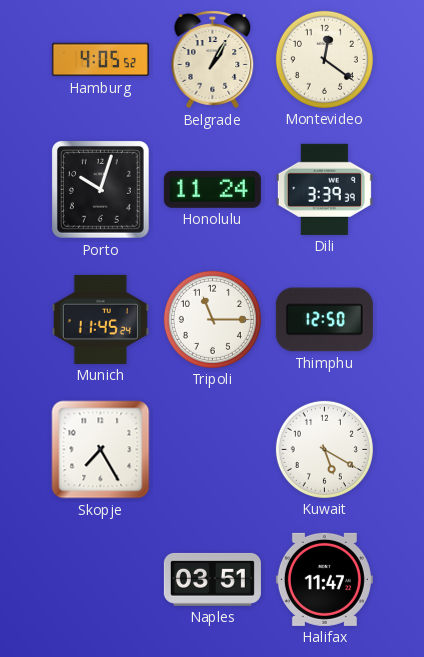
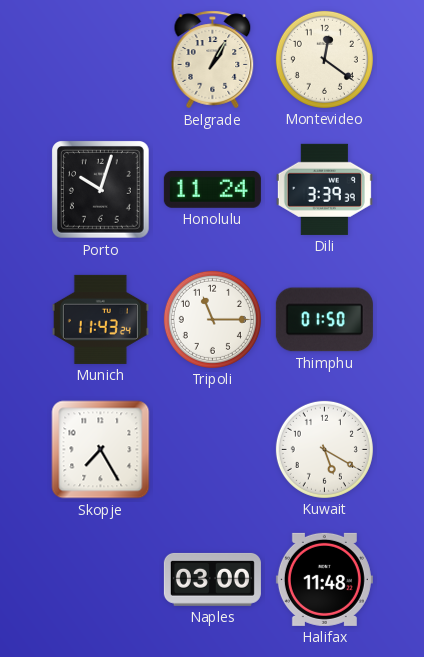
Hamburg: 4:05 -> none (100, 60)
Munich: 11:45 -> 11:43 (100, 319)
Thimphu: 12:50 -> 01:50 (324, 320)
Naples: 03:51 -> 03:00 (212, 579)
Halifax: 11:47 -> 11:48 (324, 579)
